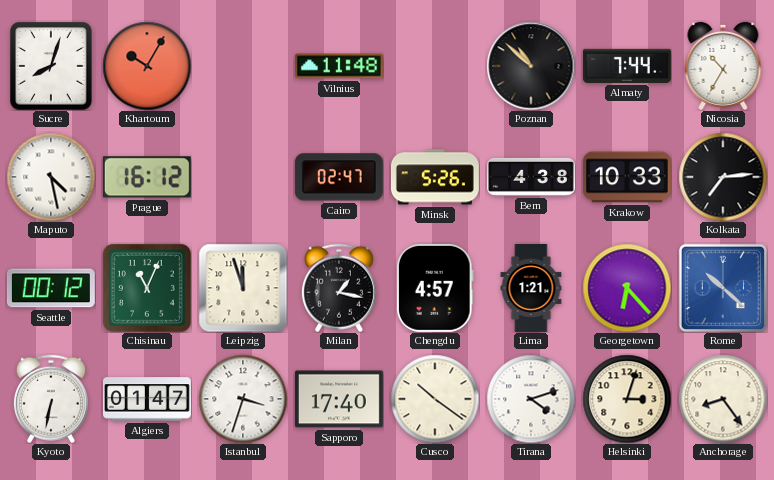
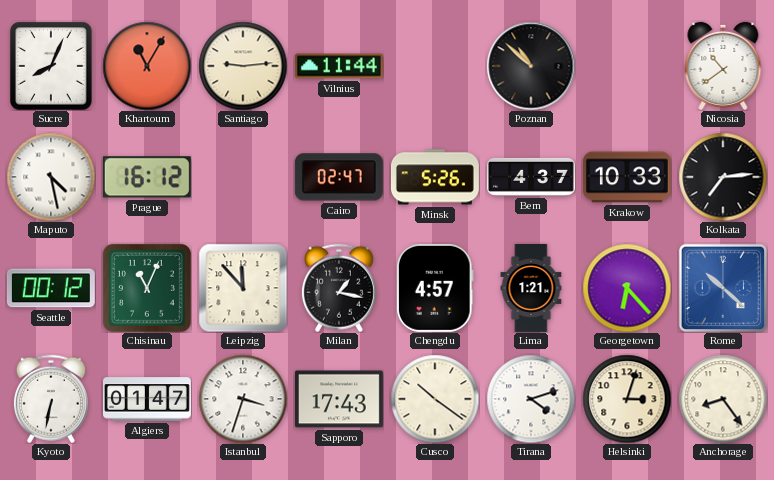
Sucre: 8:03 -> 8:04 (51, 66)
Khartoum: 10:05 -> 11:05 (147, 66)
Santiago: none -> 9:14 (243, 66)
Vilnius: 11:48 -> 11:44 (339, 66)
Almaty: 7:44 -> none (627, 66)
Nicosia: 10:35 -> 10:39 (723, 66)
Bern: 4:38 -> 4:37 (531, 177)
Leipzig: 11:57 -> 11:53 (243, 288)
Sapporo: 17:40 -> 17:43 (339, 399)
